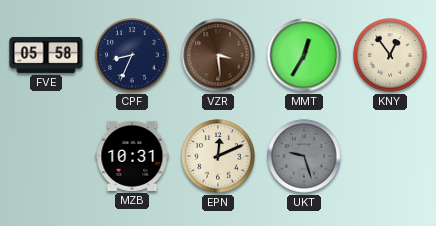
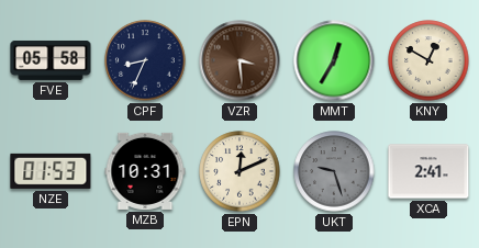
KNY: 12:54 -> 12:50 (428, 60)
NZE: none -> 01:53 (51, 171)
XCA: none -> 2:41 (428, 171)
